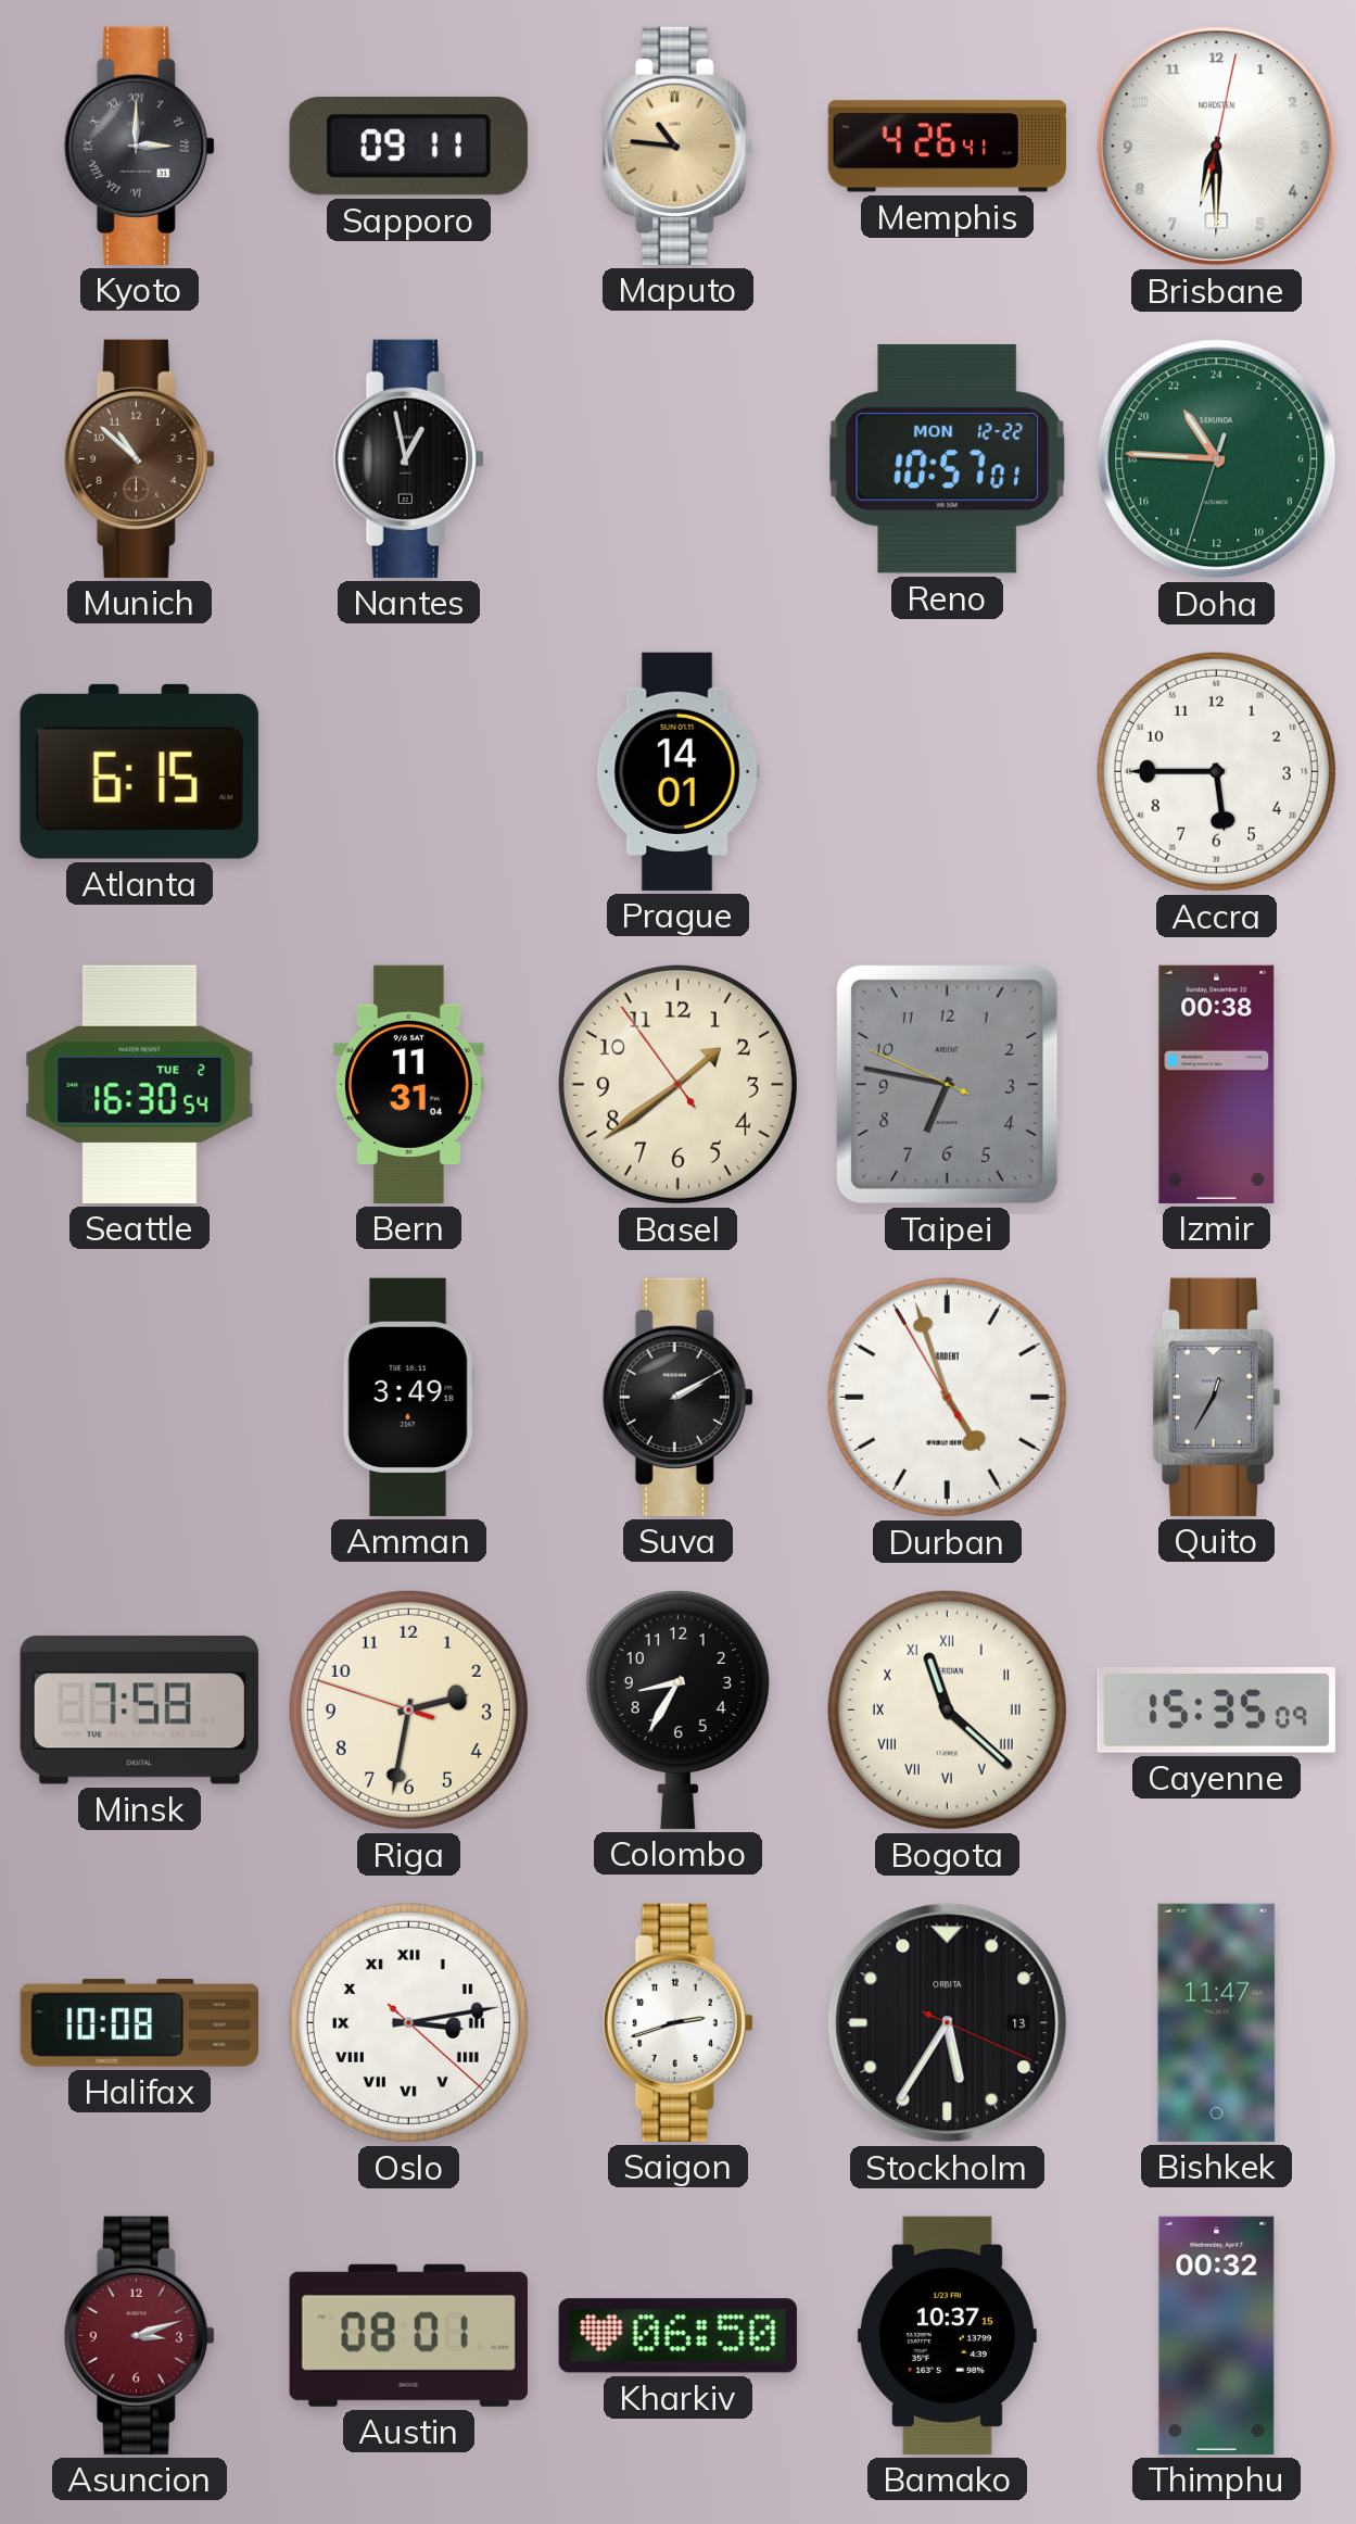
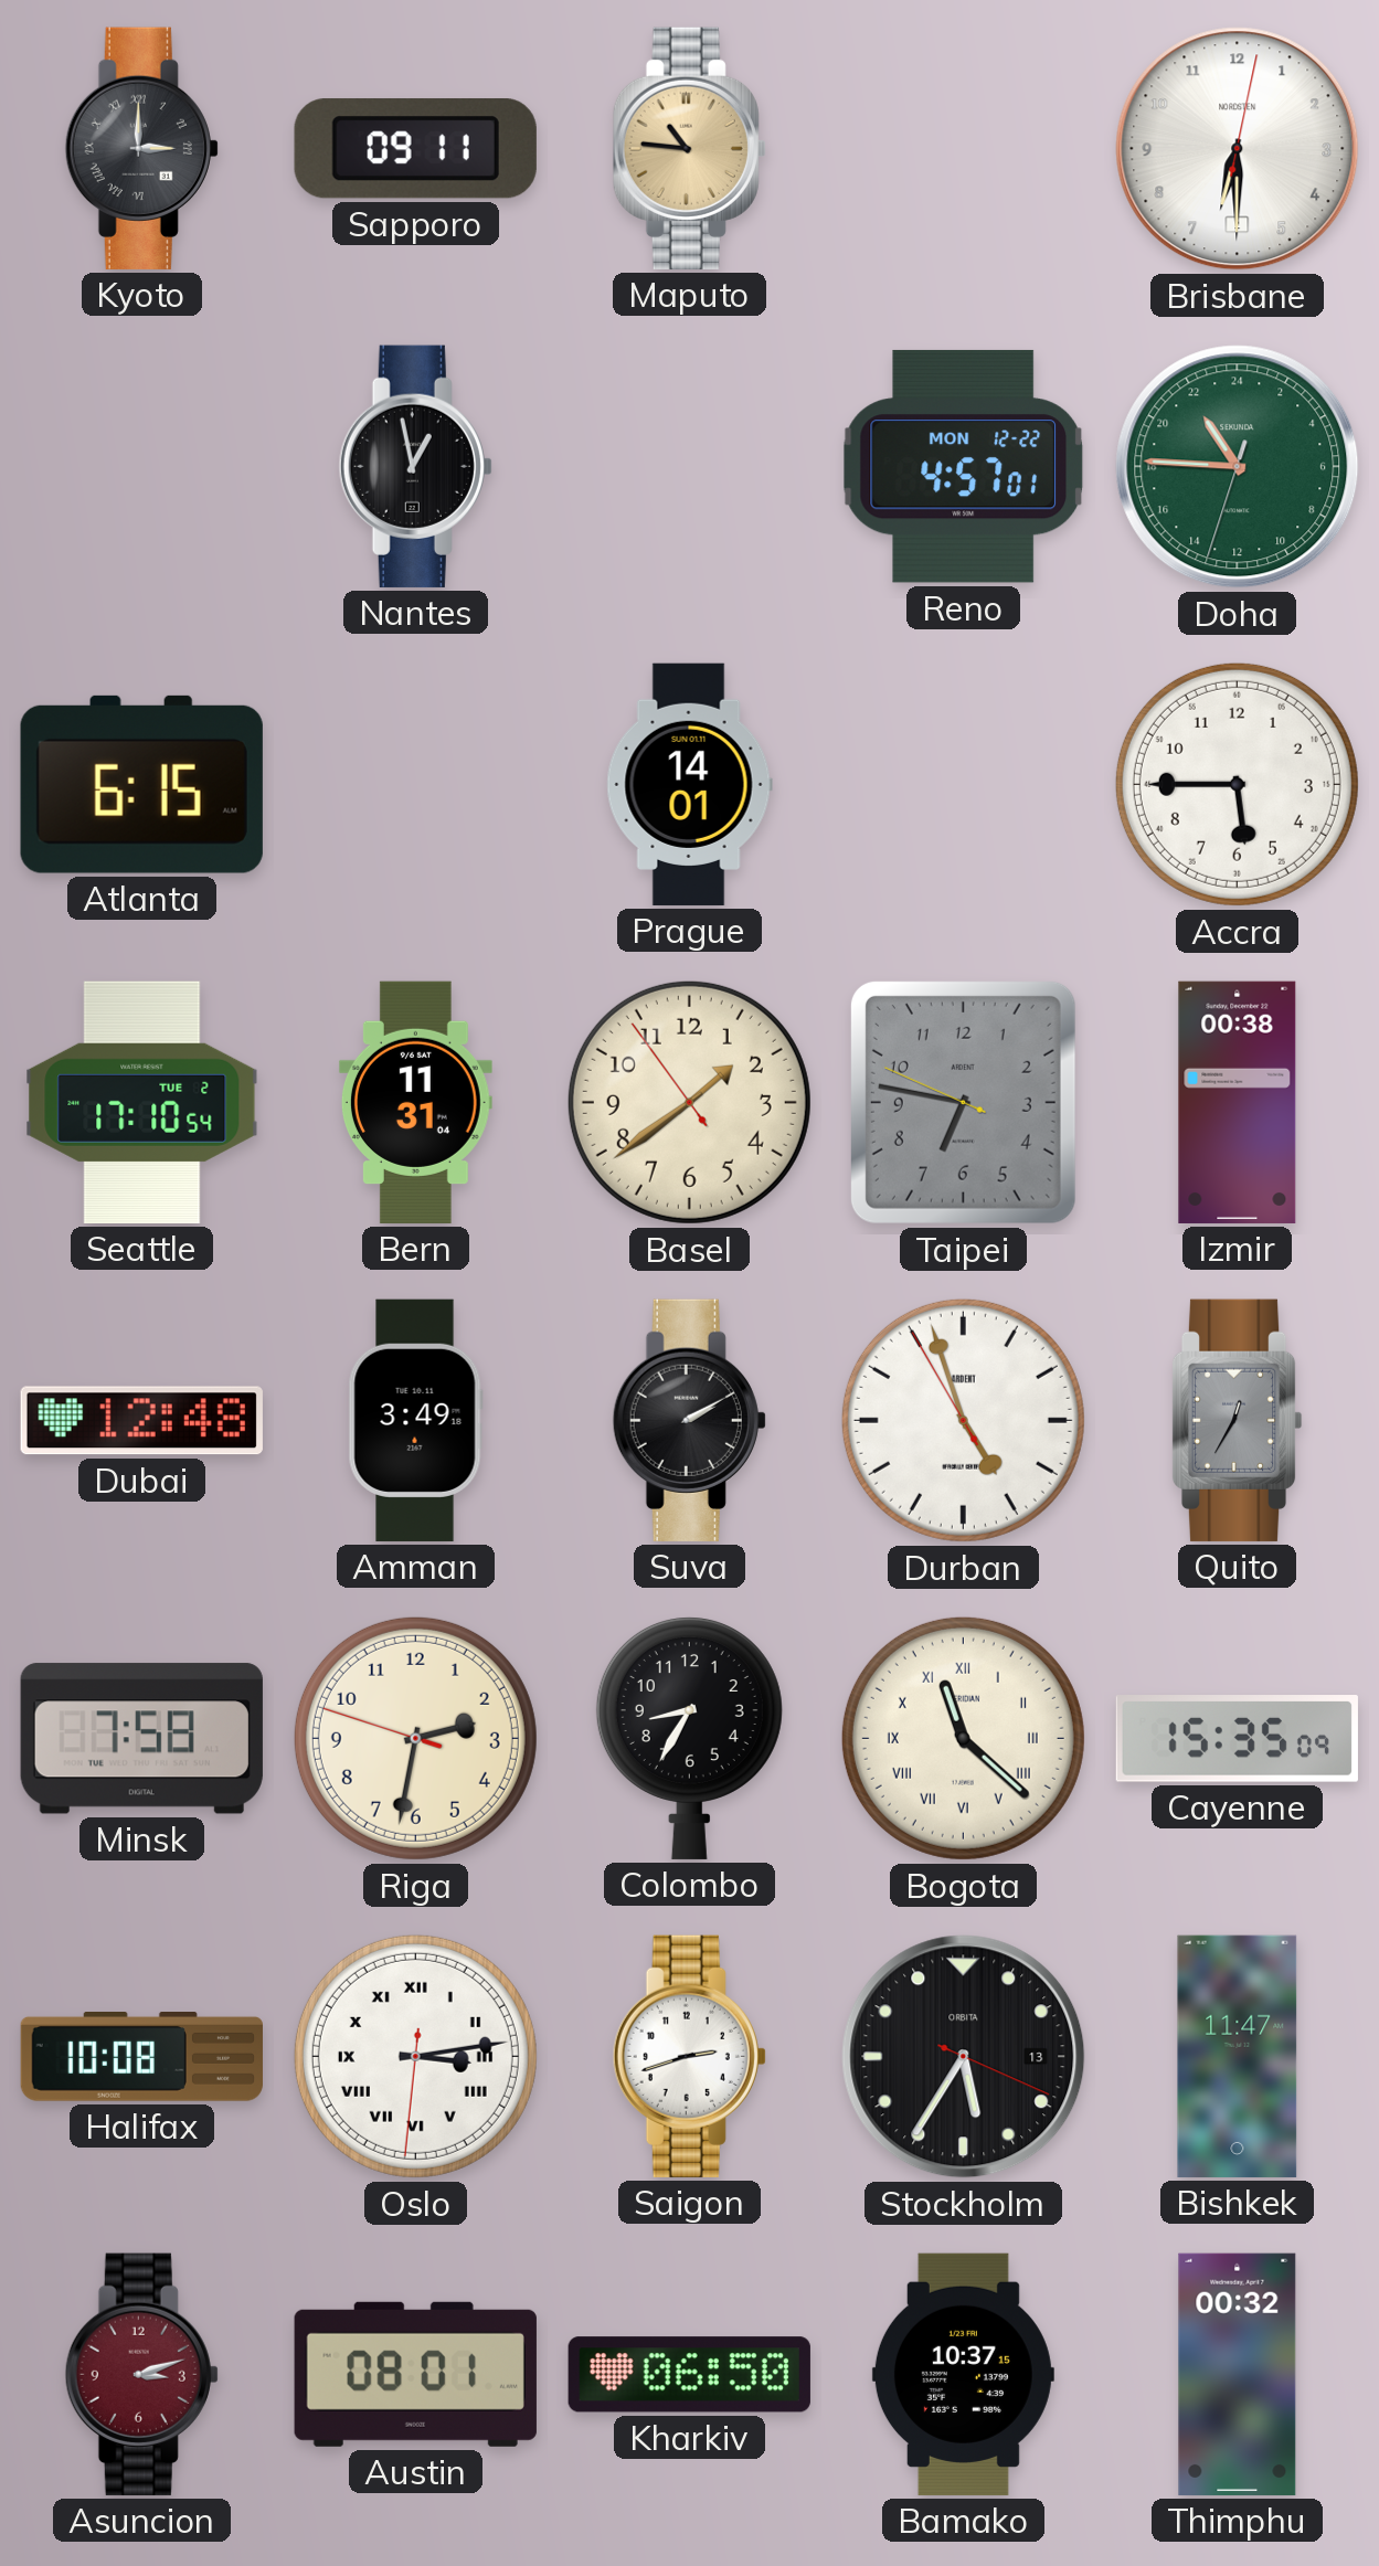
Memphis: 4:26 -> none (947, 147)
Munich: 10:52 -> none (139, 458)
Reno: 10:57 -> 4:57 (963, 466)
Seattle: 16:30 -> 17:10 (142, 1102)
Dubai: none -> 12:48 (141, 1421)
Oslo: 3:13:22 -> 3:13:31 (415, 2056)
